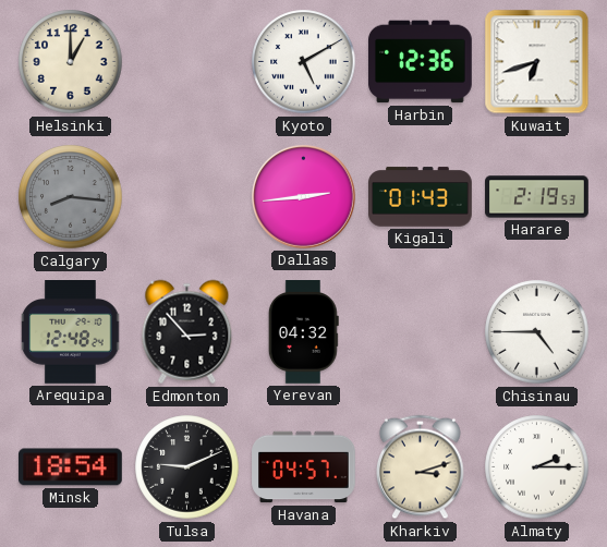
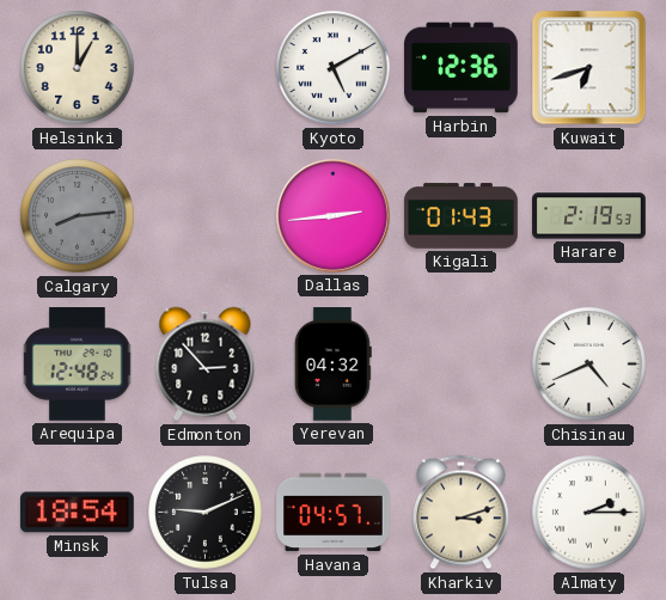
Calgary: 8:16 -> 8:14 (78, 216)
Chisinau: 4:45 -> 4:41 (589, 365)
